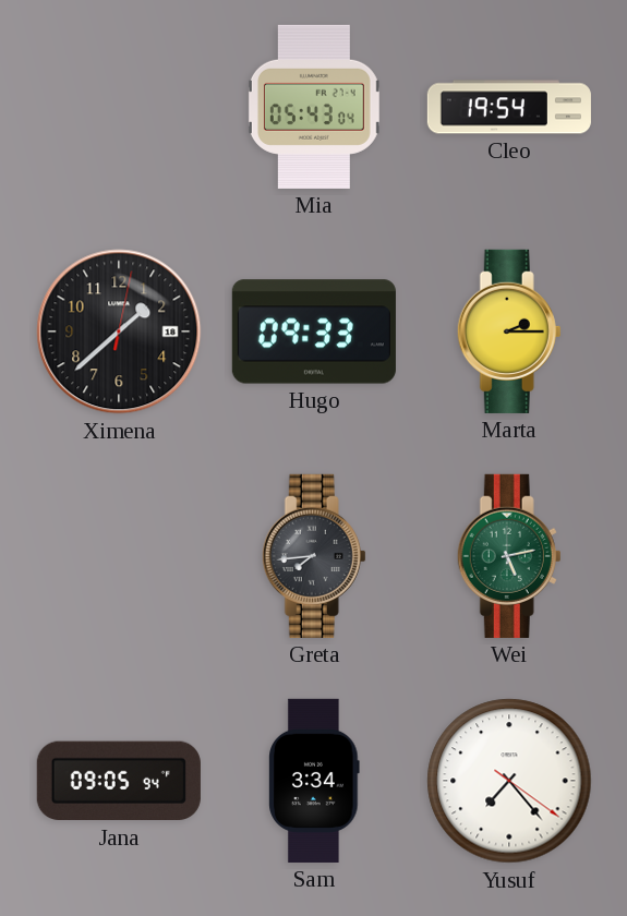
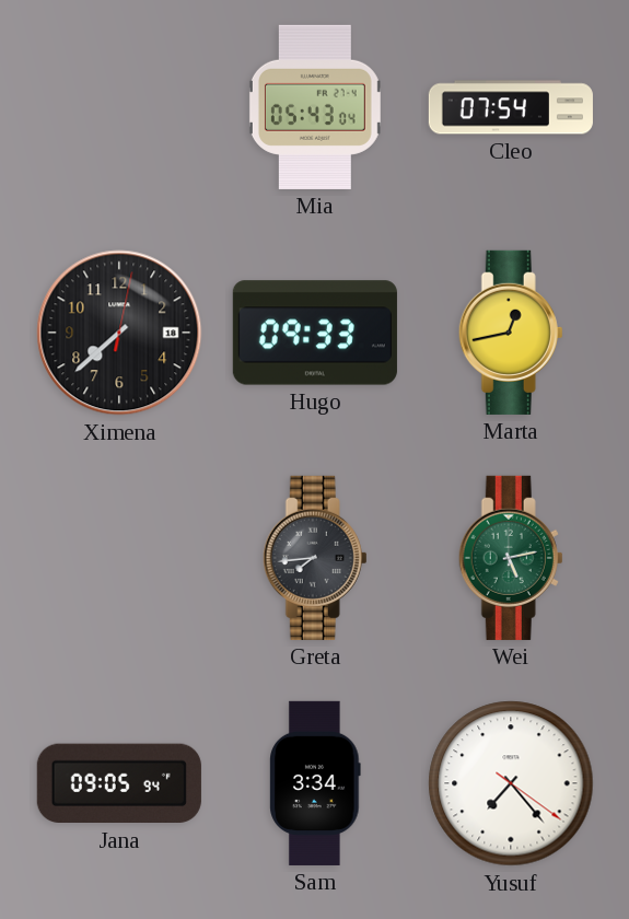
Cleo: 19:54 -> 07:54 (511, 107)
Ximena: 1:38 -> 7:38 (119, 333)
Marta: 2:15 -> 12:43 (511, 333)
